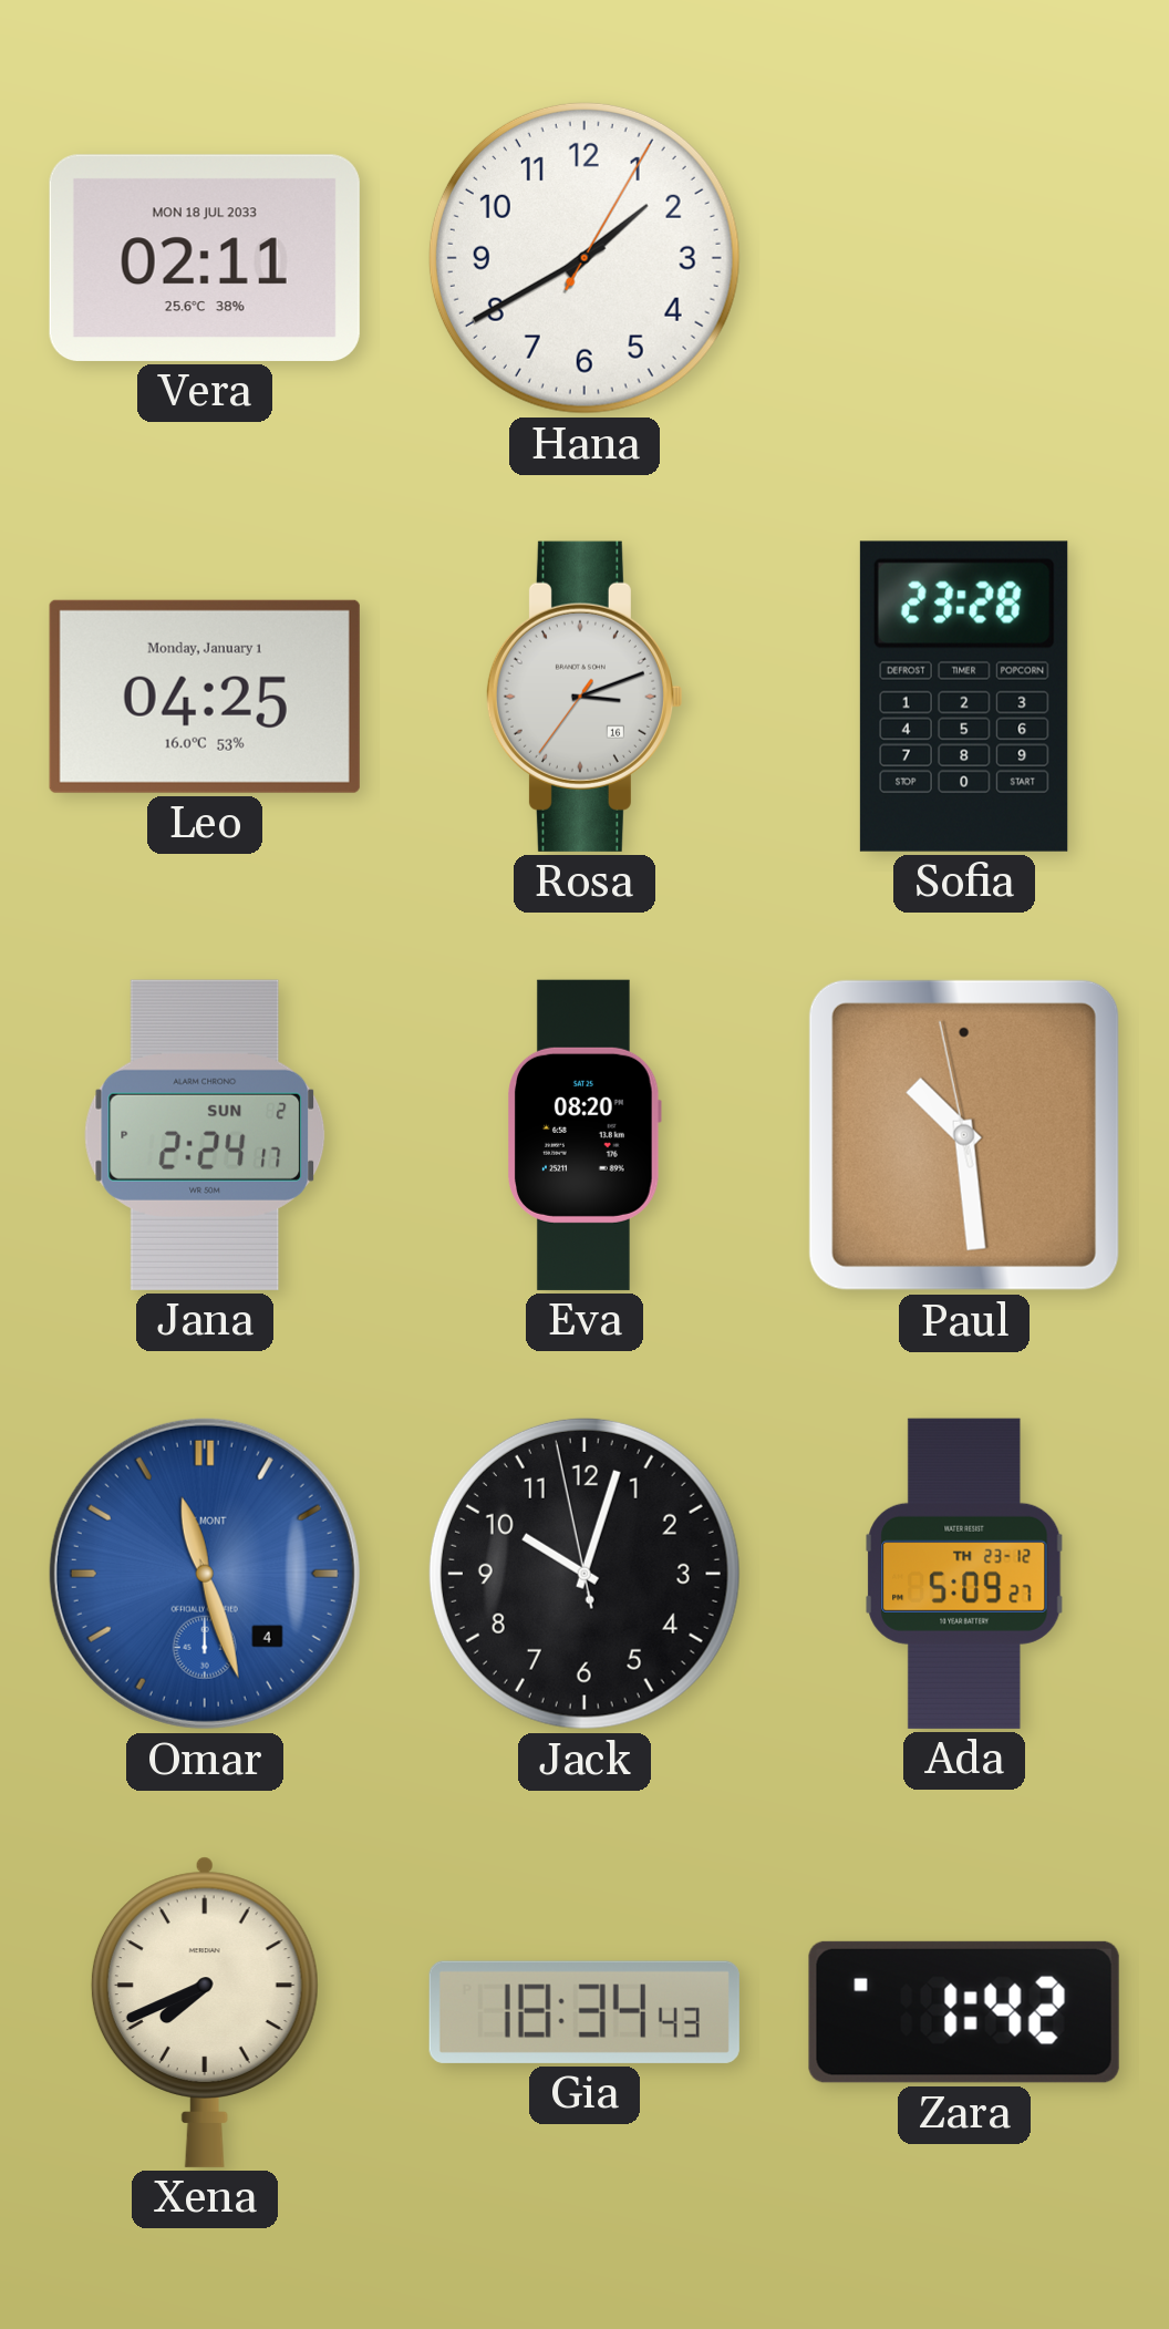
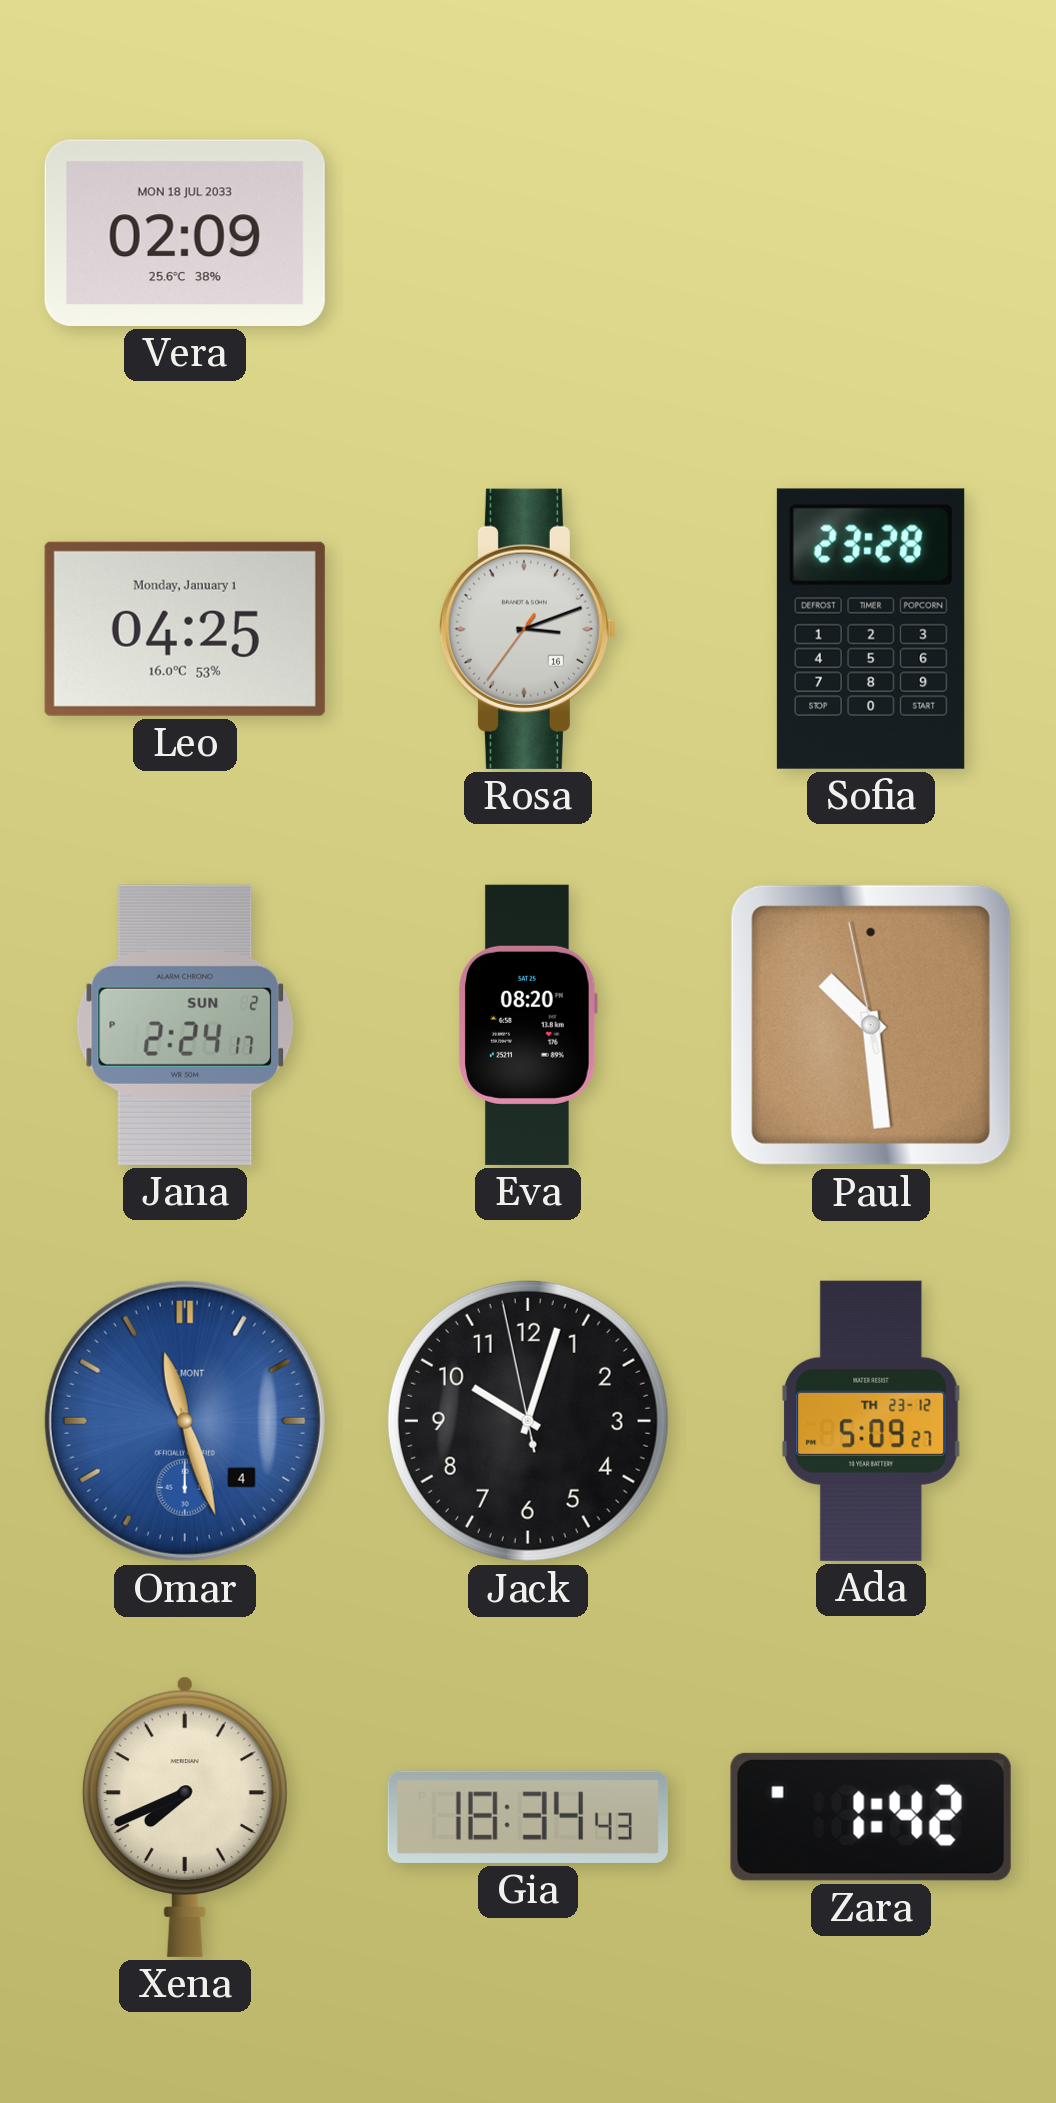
Vera: 02:11 -> 02:09 (185, 233)
Hana: 1:40 -> none (584, 258)
